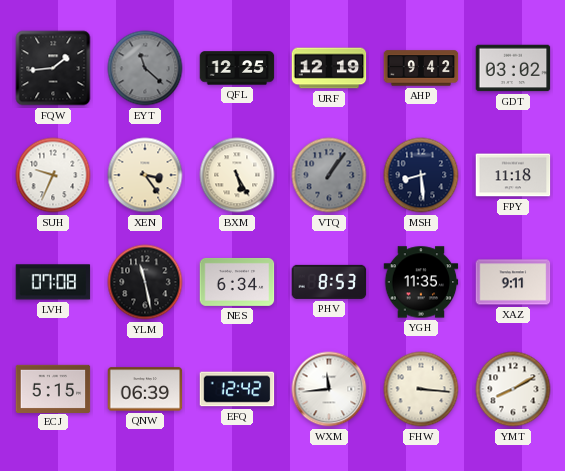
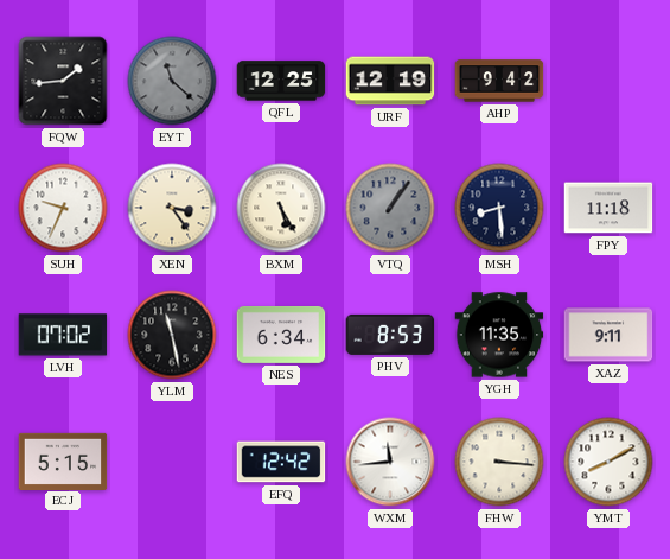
GDT: 03:02 -> none (513, 68)
LVH: 07:08 -> 07:02 (63, 335)
QNW: 06:39 -> none (145, 389)
